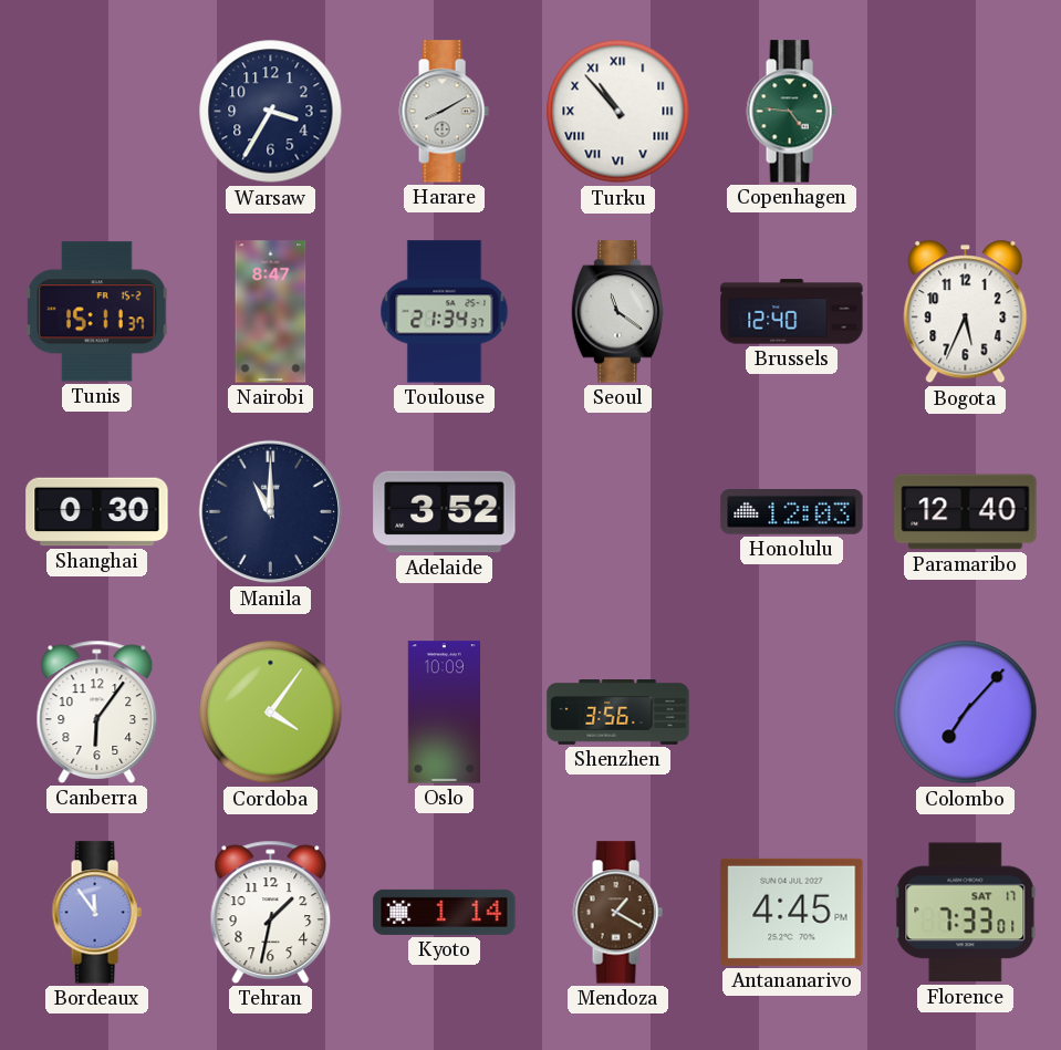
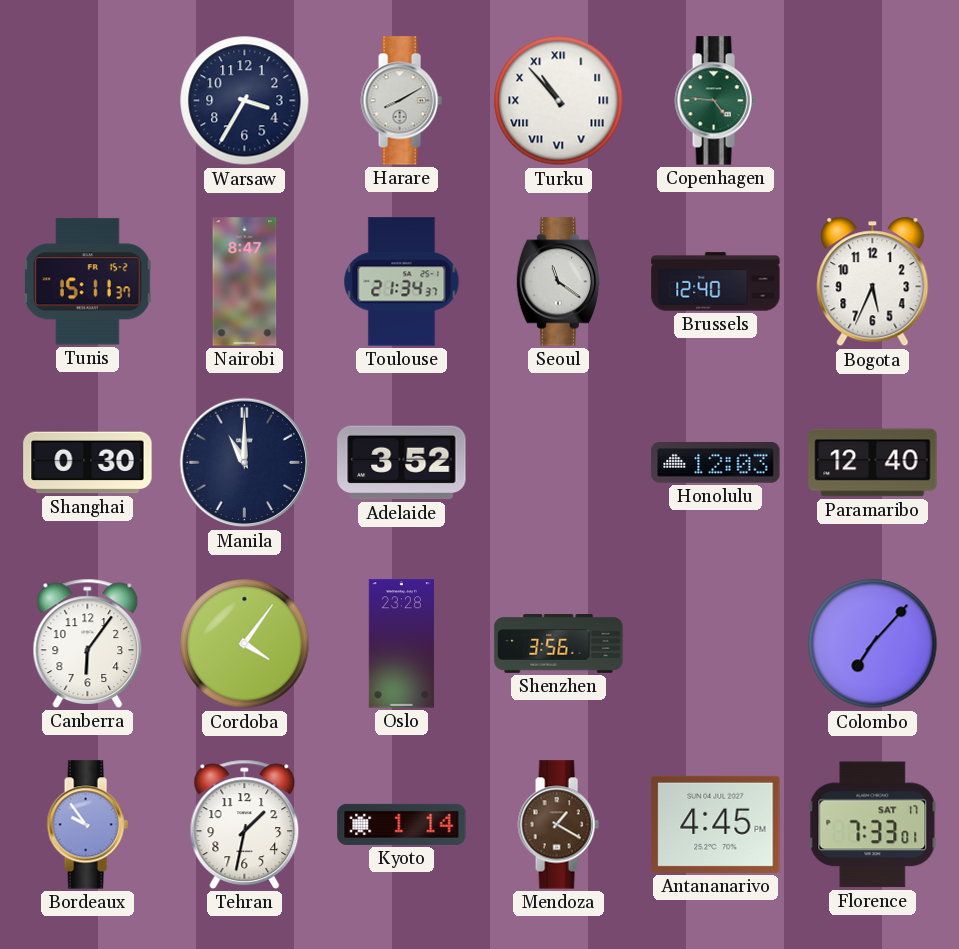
Oslo: 10:09 -> 23:28 (401, 644)
Bordeaux: 11:54 -> 9:54 (87, 825)
